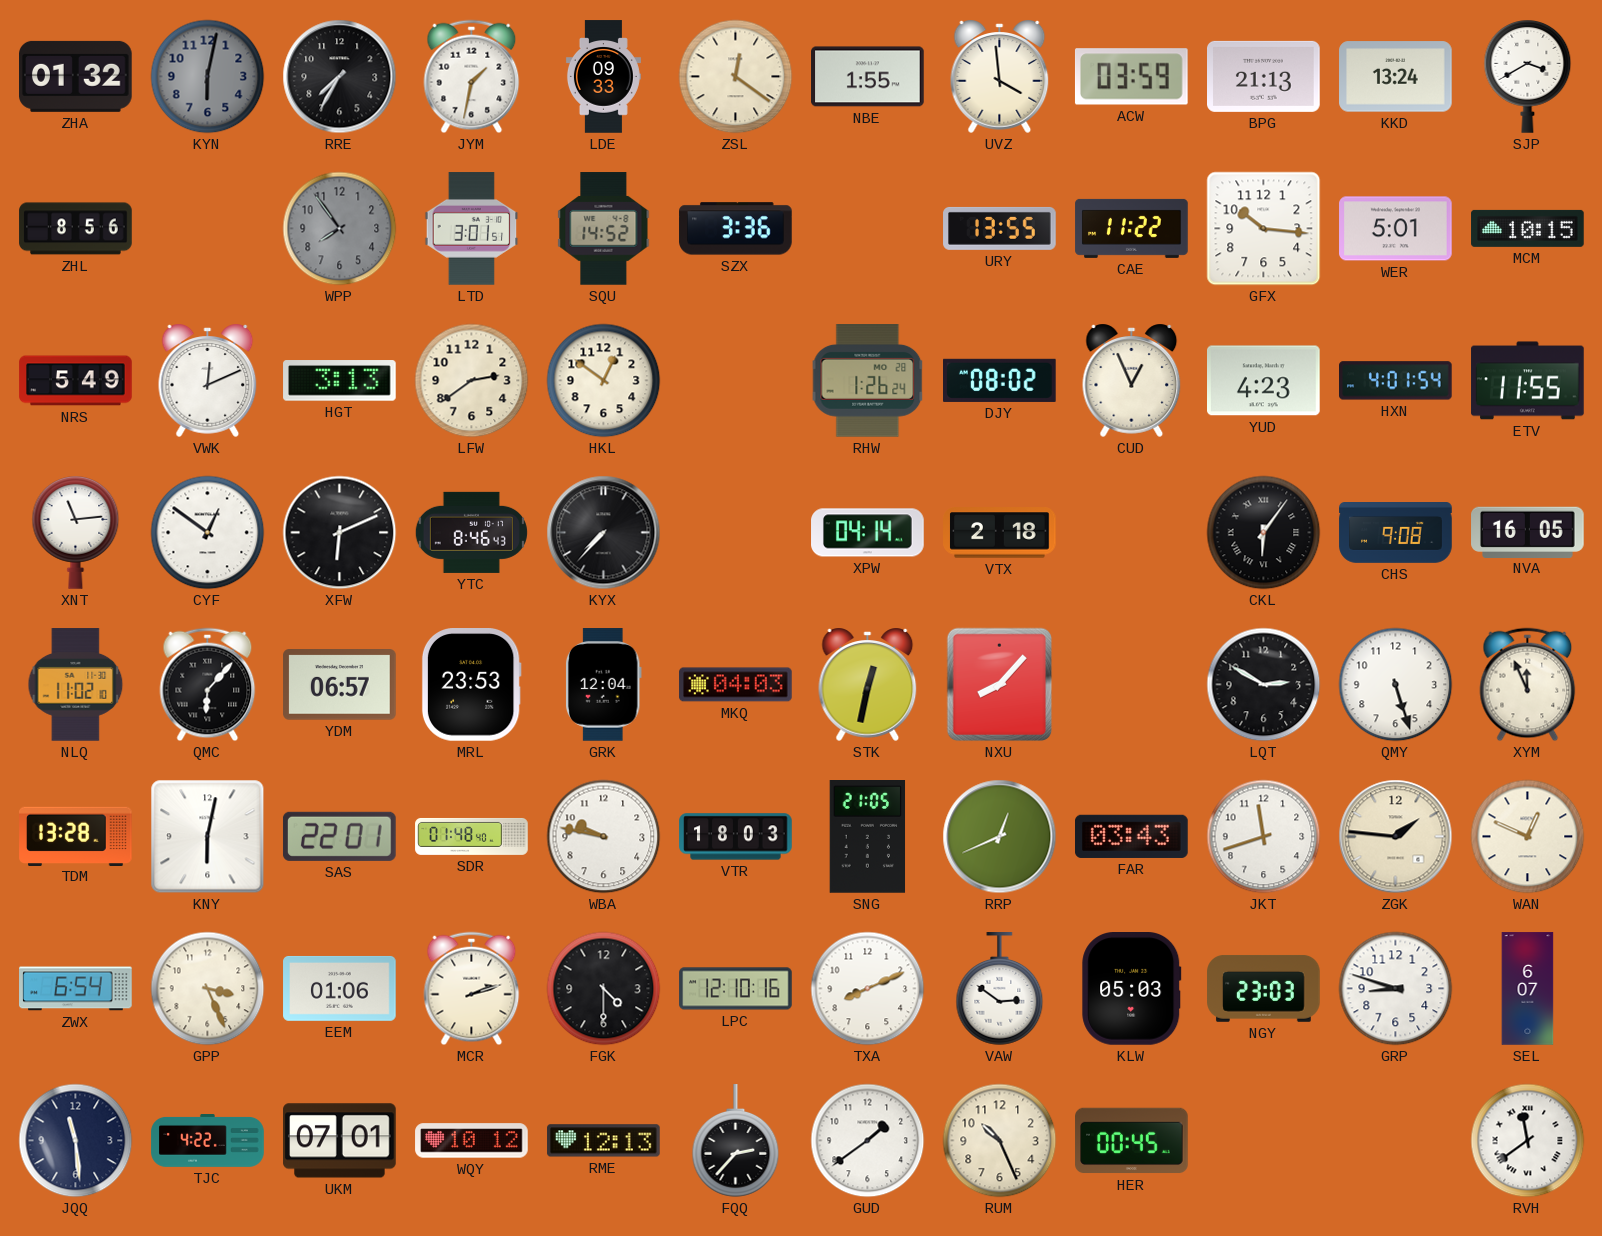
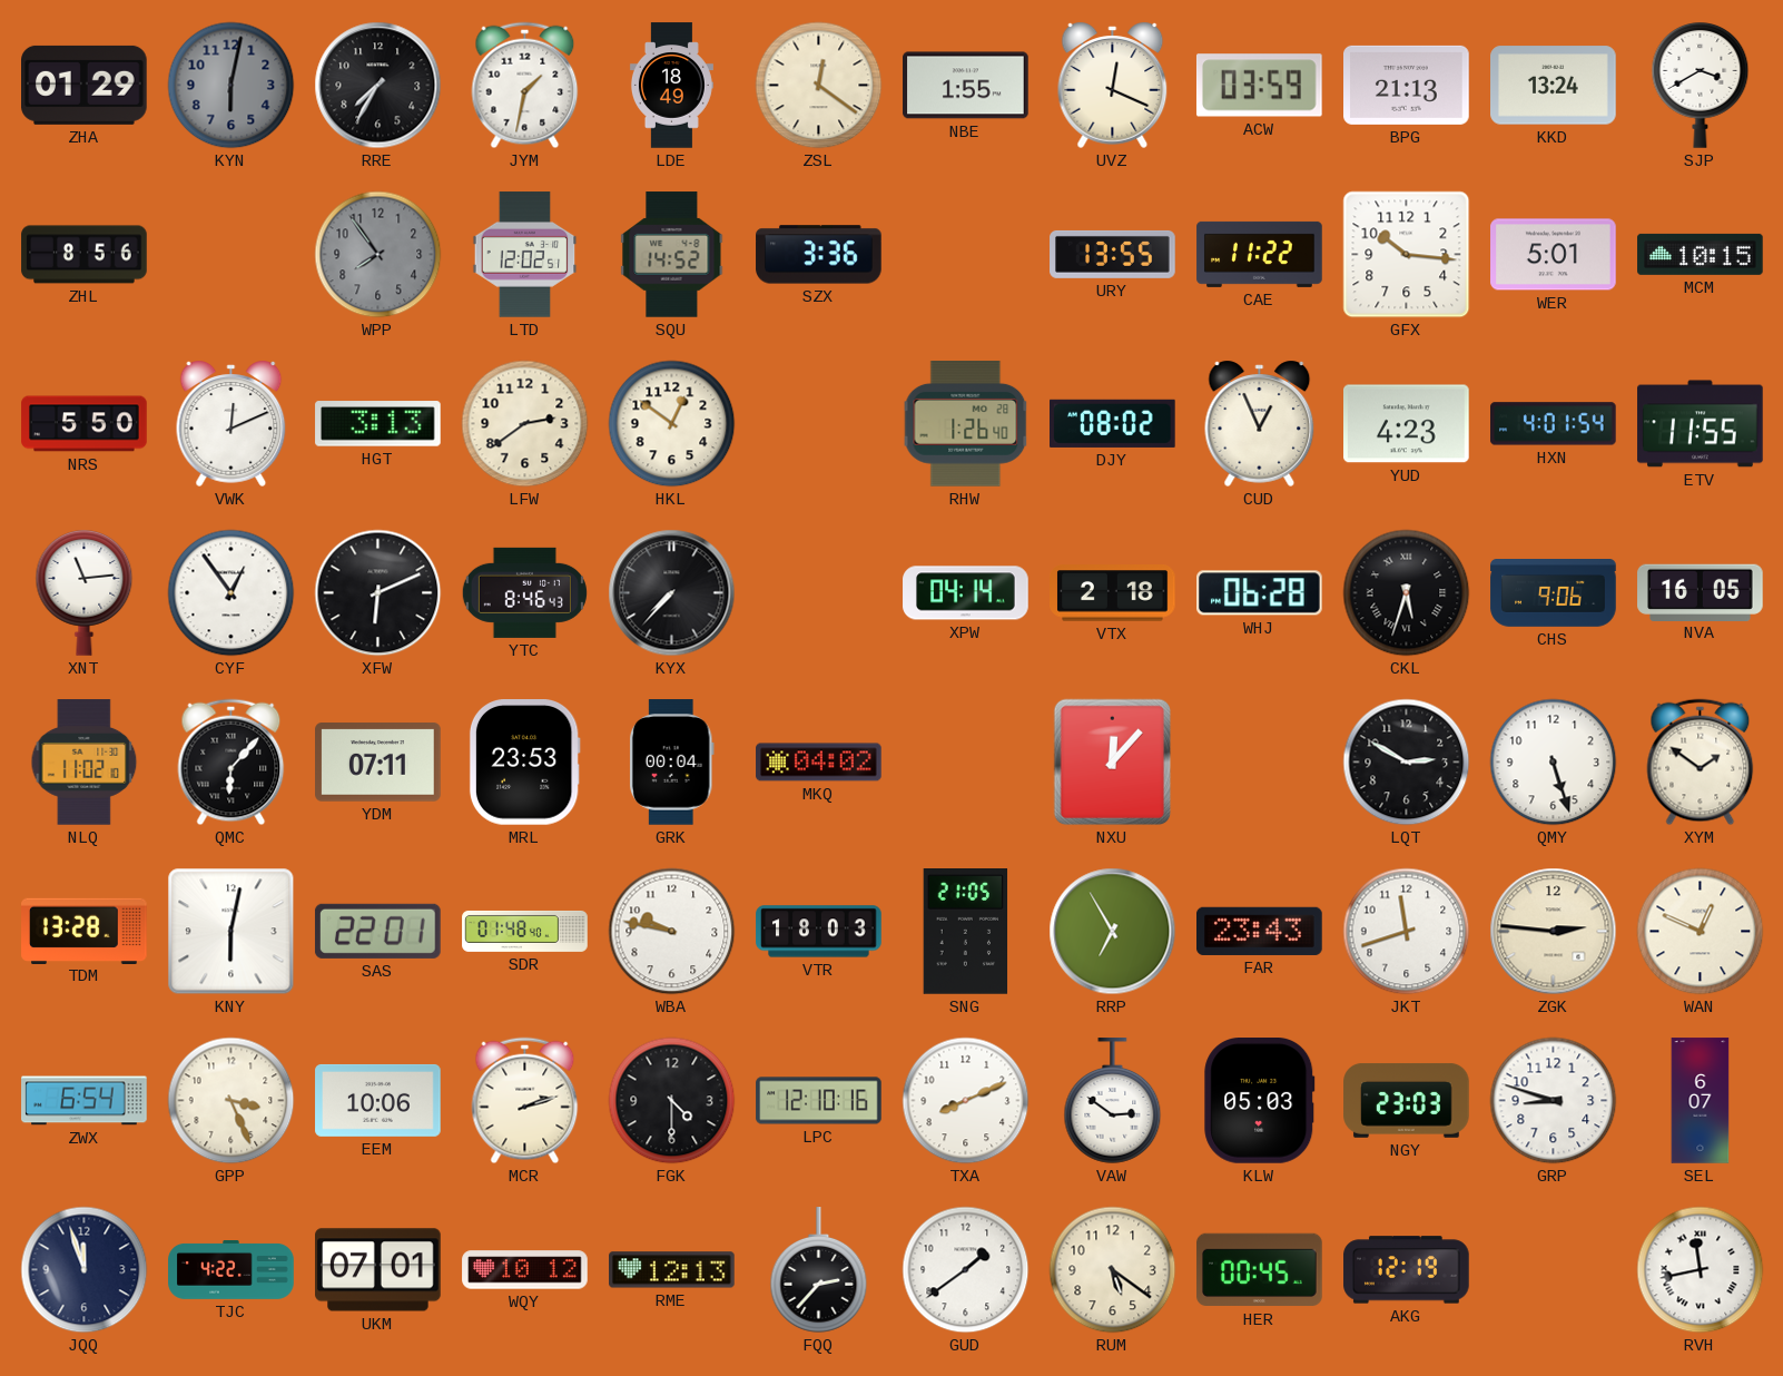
ZHA: 01:32 -> 01:29 (85, 85)
LDE: 09:33 -> 18:49 (671, 86)
UVZ: 3:59 -> 12:19 (1113, 85)
LTD: 3:01 -> 12:02 (525, 255)
NRS: 5:49 -> 5:50 (85, 424)
RHW: 1:26:24 -> 1:26:40 (966, 424)
CYF: 12:51 -> 12:54 (232, 593)
WHJ: none -> 06:28 (1260, 593)
CKL: 6:06 -> 5:33 (1407, 593)
CHS: 9:08 -> 9:06 (1554, 593)
YDM: 06:57 -> 07:11 (378, 763)
GRK: 12:04 -> 00:04 (671, 763)
MKQ: 04:03 -> 04:02 (819, 763)
STK: 12:32 -> none (868, 684)
NXU: 8:07 -> 12:07 (1113, 763)
XYM: 11:56 -> 1:51 (1701, 763)
RRP: 12:41 -> 6:55 (1113, 932)
FAR: 03:43 -> 23:43 (1260, 931)
ZGK: 1:46 -> 2:46 (1554, 932)
EEM: 01:06 -> 10:06 (378, 1100)
JQQ: 11:29 -> 11:57 (85, 1270)
RUM: 10:26 -> 5:21 (1113, 1270)
AKG: none -> 12:19 (1407, 1270)
RVH: 11:39 -> 11:43 (1701, 1270)
